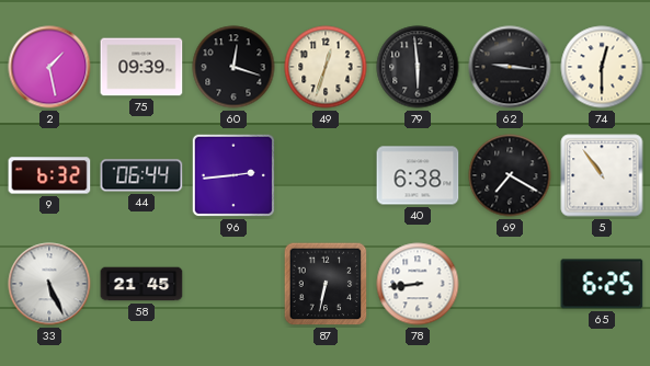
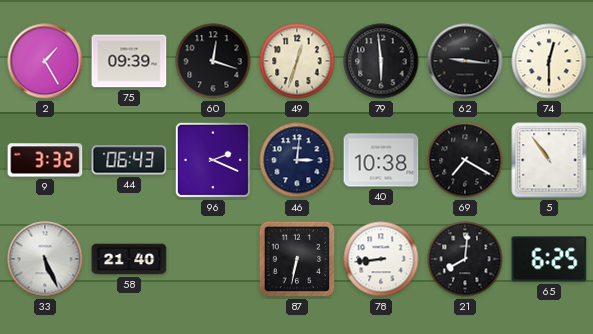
2: 1:28 -> 1:25 (45, 61)
9: 6:32 -> 3:32 (45, 160)
44: 06:44 -> 06:43 (129, 160)
96: 2:44 -> 2:19 (213, 160)
46: none -> 3:01 (297, 160)
40: 6:38 -> 10:38 (381, 160)
58: 21:45 -> 21:40 (129, 259)
21: none -> 8:01 (465, 259)
